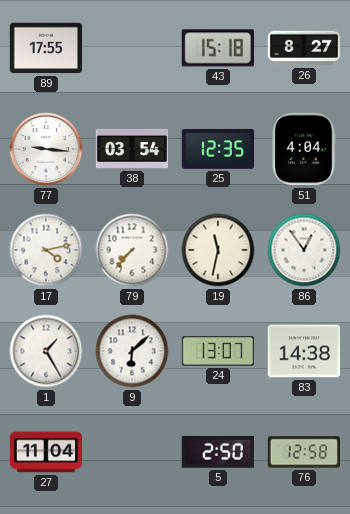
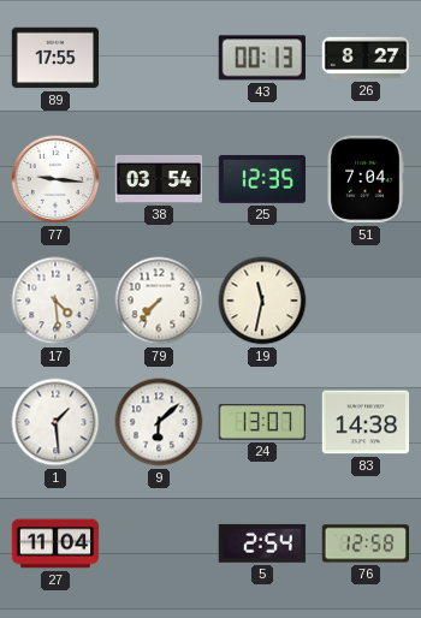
43: 15:18 -> 00:13 (262, 58)
51: 4:04 -> 7:04 (366, 179)
17: 4:13 -> 4:29 (55, 301)
86: 12:54 -> none (304, 250)
1: 1:25 -> 1:29 (55, 422)
5: 2:50 -> 2:54 (262, 543)
